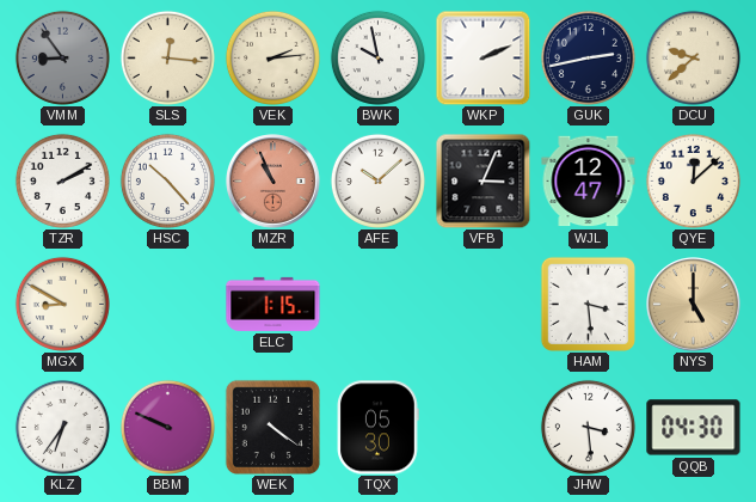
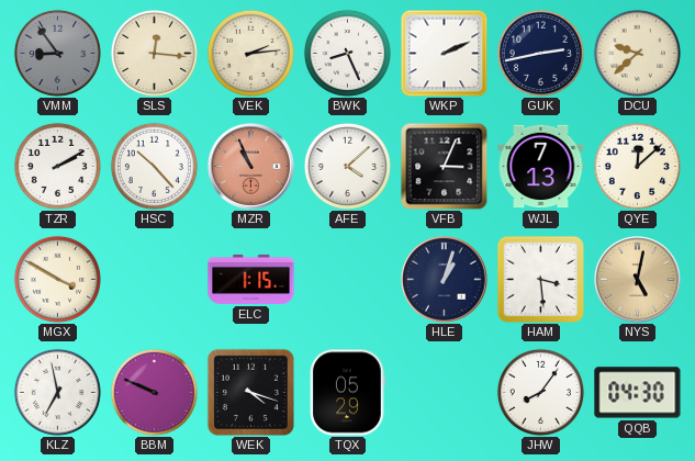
BWK: 9:58 -> 8:26 (347, 53)
AFE: 10:08 -> 4:08 (347, 166)
WJL: 12:47 -> 7:13 (541, 167)
MGX: 8:50 -> 3:50 (57, 279)
HLE: none -> 1:03 (445, 280)
NYS: 5:00 -> 5:02 (638, 280)
KLZ: 6:36 -> 6:58 (57, 392)
WEK: 4:21 -> 4:18 (250, 392)
TQX: 05:30 -> 05:29 (347, 393)
JHW: 3:29 -> 8:06 (540, 392)
